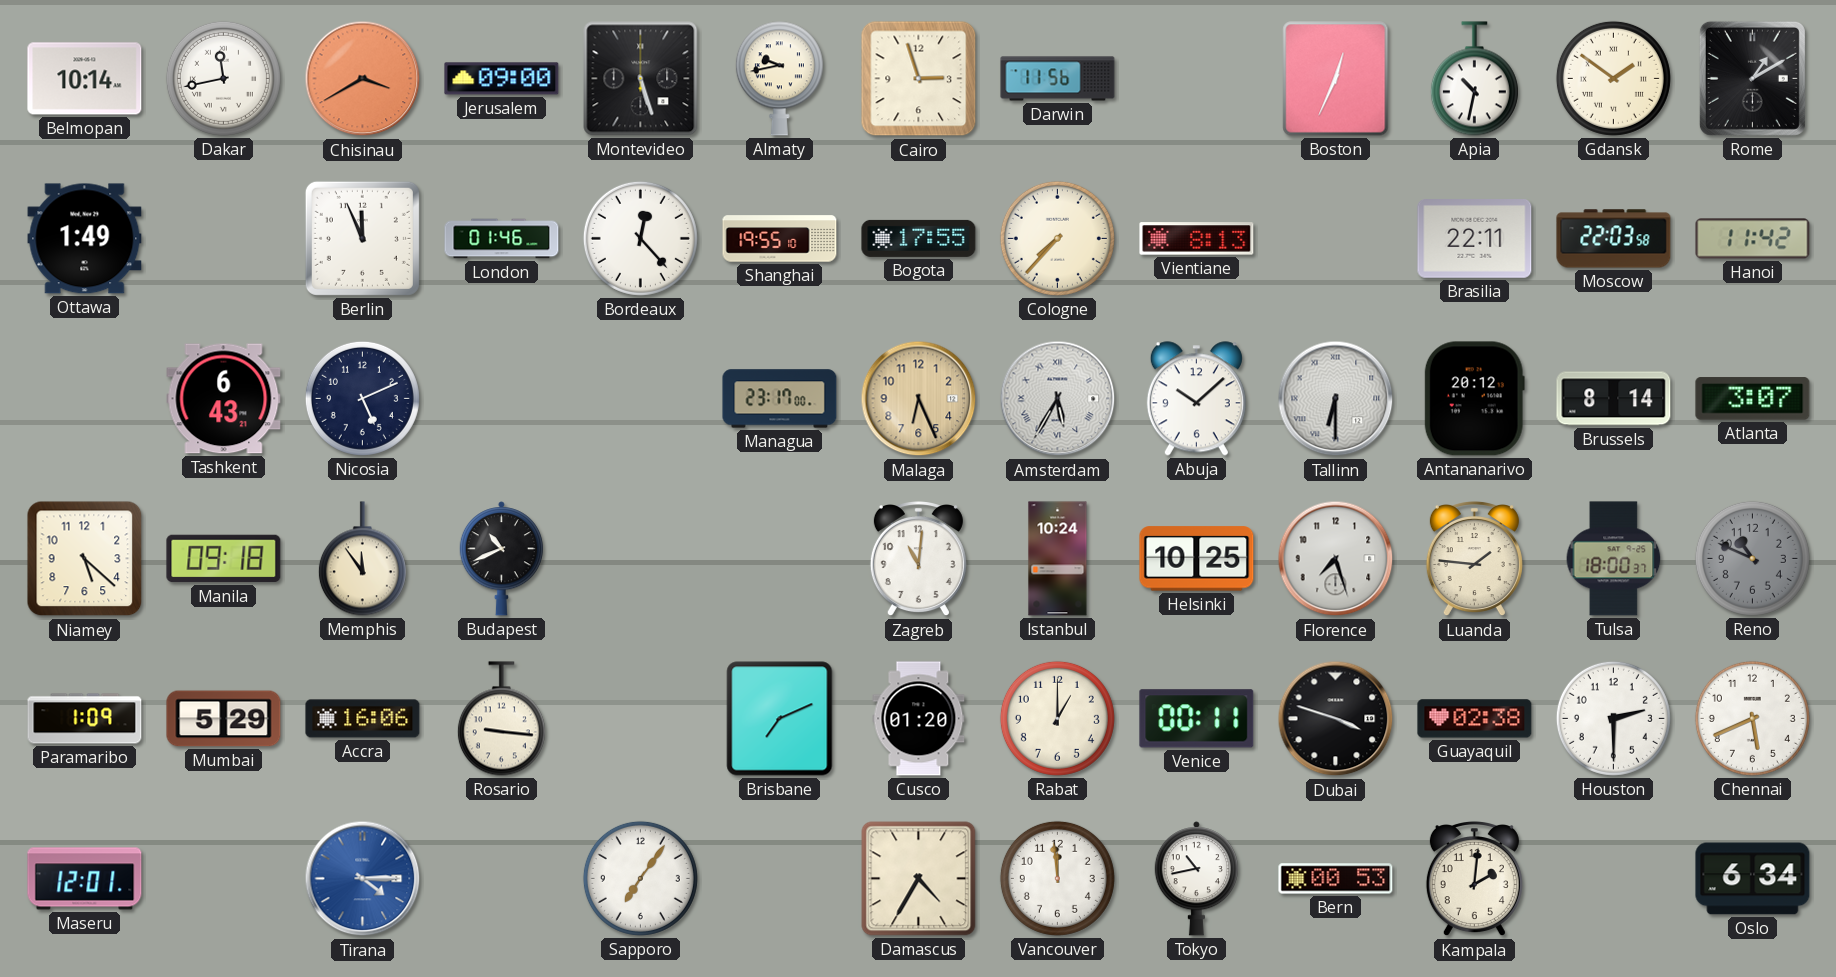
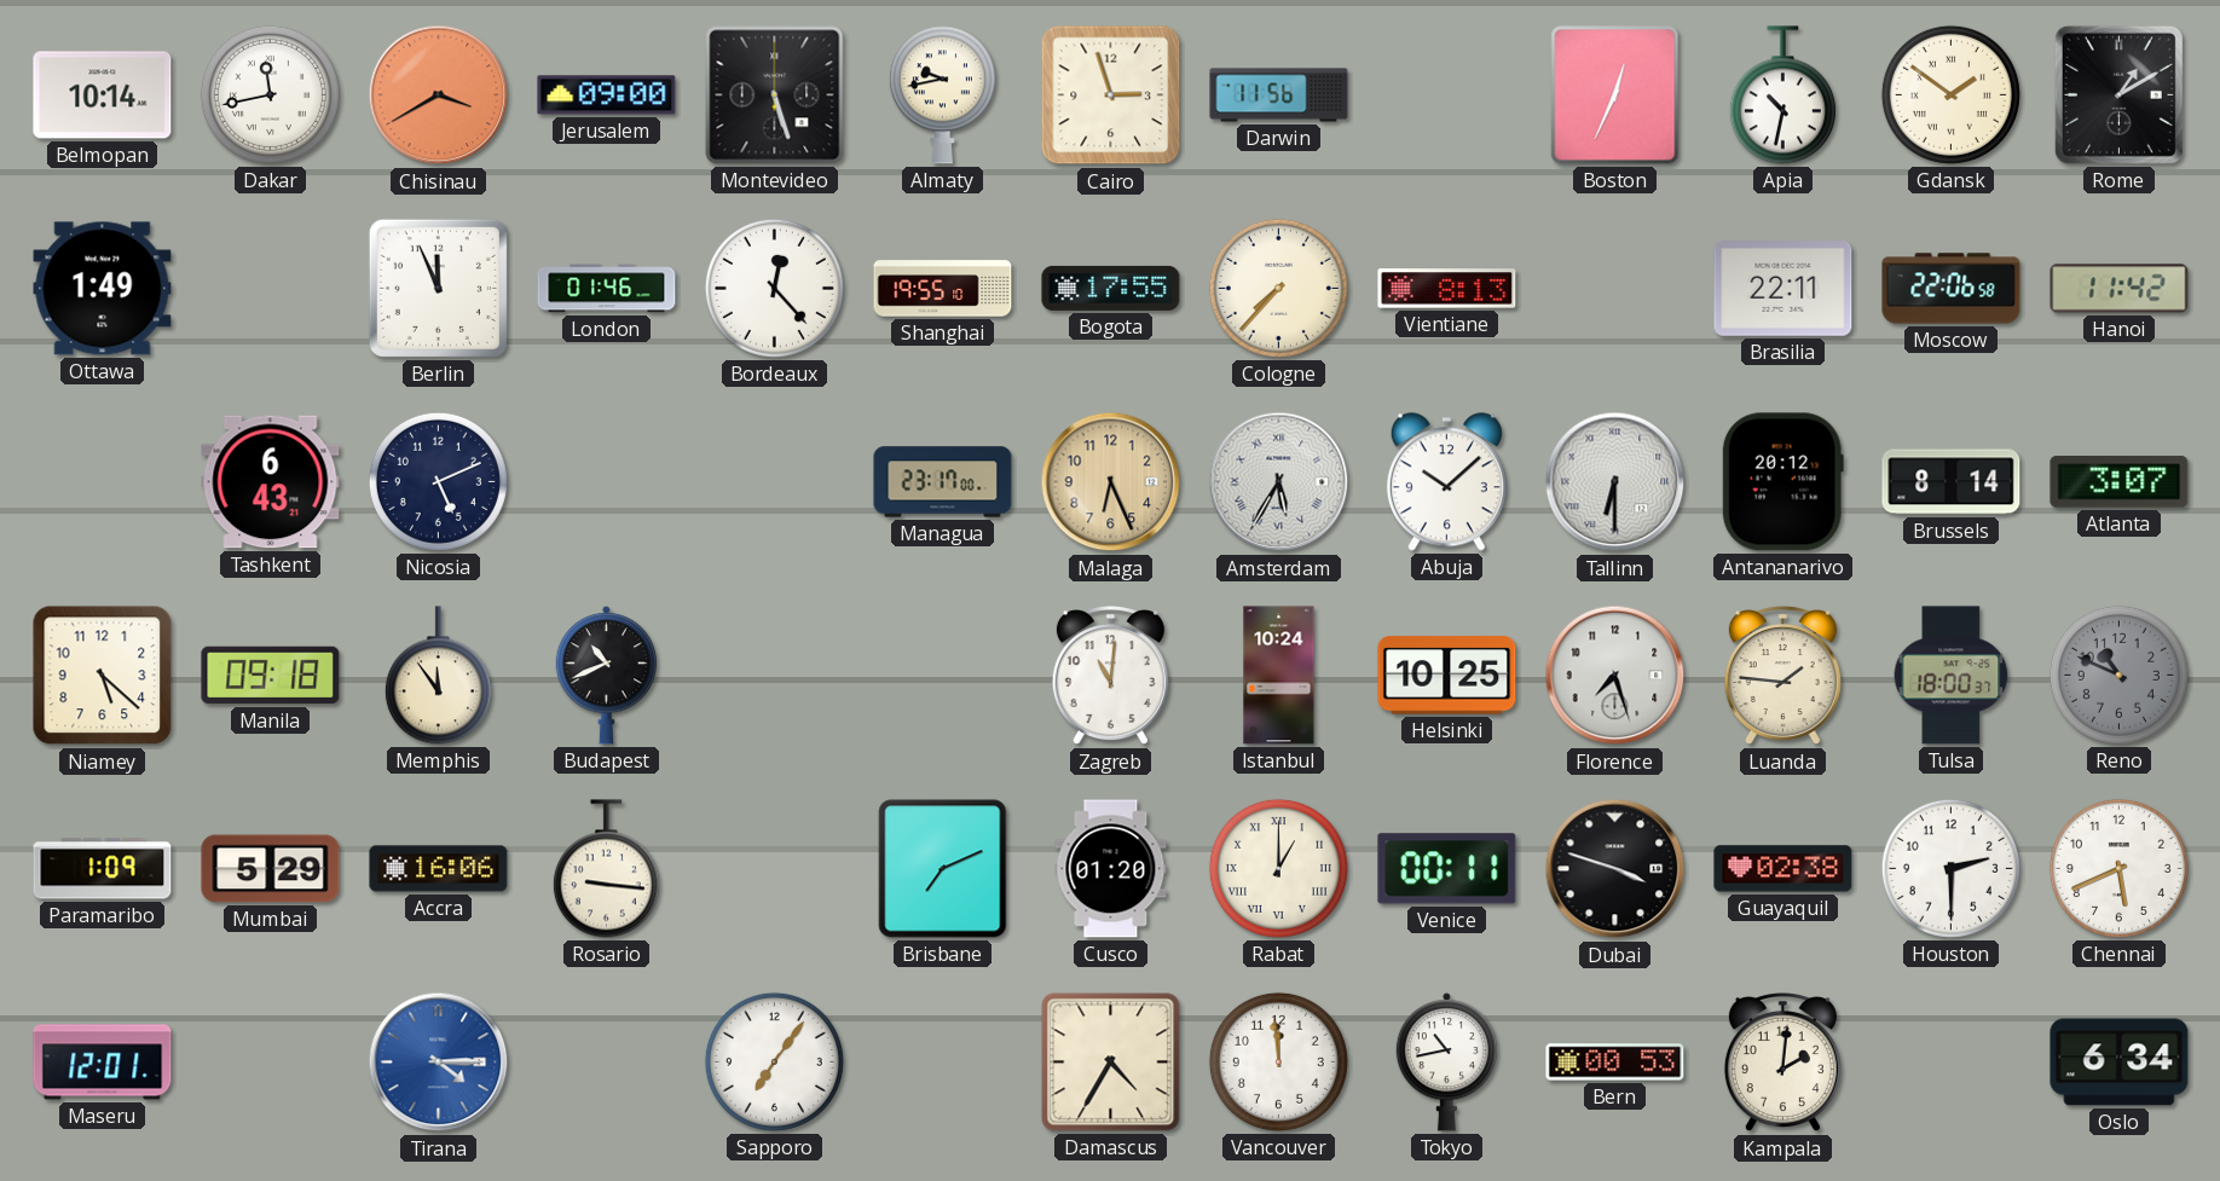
Moscow: 22:03 -> 22:06 (1952, 289)
Rabat numerals: Arabic -> Roman (1278, 868)
